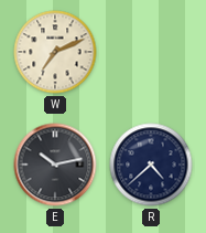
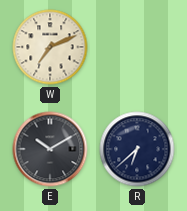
E: 10:13 -> 10:10 (50, 149)
R: 4:38 -> 6:38 (137, 149)
